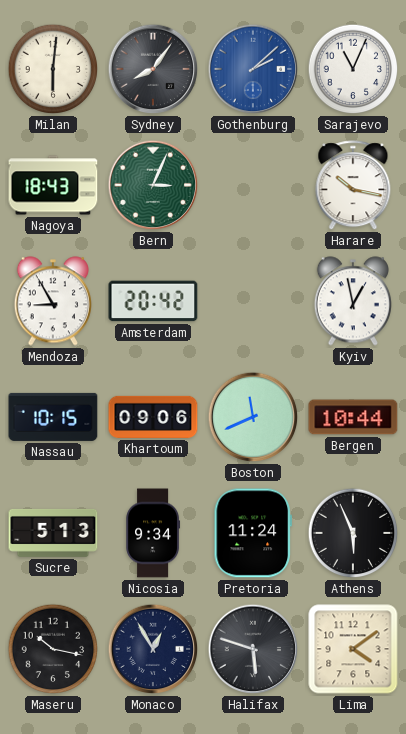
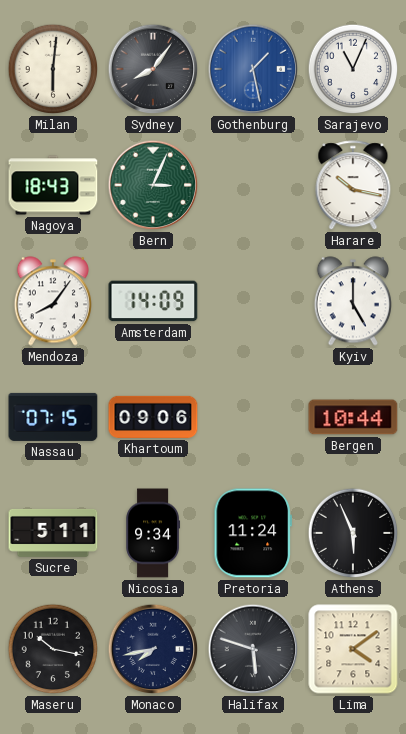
Gothenburg: 2:08 -> 1:28 (253, 69)
Mendoza: 8:55 -> 8:06 (53, 301)
Amsterdam: 20:42 -> 14:09 (153, 301)
Kyiv: 12:58 -> 5:00 (353, 301)
Nassau: 10:15 -> 07:15 (53, 417)
Boston: 11:41 -> none (253, 417)
Sucre: 5:13 -> 5:11 (53, 533)
Monaco: 12:55 -> 7:43 (153, 649)
